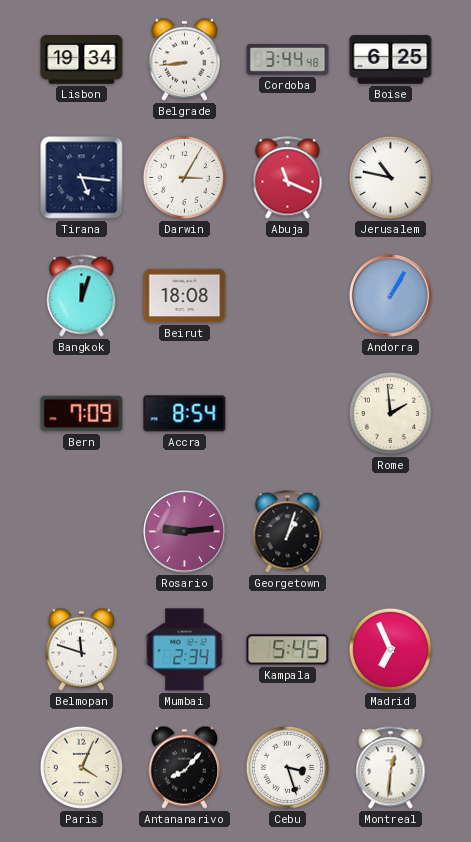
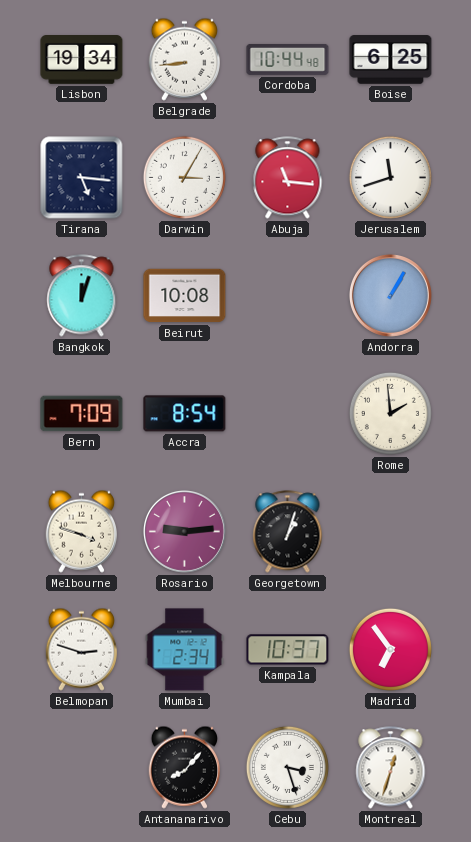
Cordoba: 3:44 -> 10:44 (288, 59)
Abuja: 11:19 -> 11:16 (288, 178)
Jerusalem: 10:47 -> 11:42 (390, 177)
Beirut: 18:08 -> 10:08 (185, 296)
Melbourne: none -> 3:48 (81, 531)
Belmopan: 11:48 -> 2:48 (81, 649)
Kampala: 5:45 -> 10:37 (288, 650)
Madrid: 6:56 -> 6:54 (390, 649)
Paris: 4:04 -> none (81, 767)
Montreal: 12:31 -> 12:33 (391, 768)
